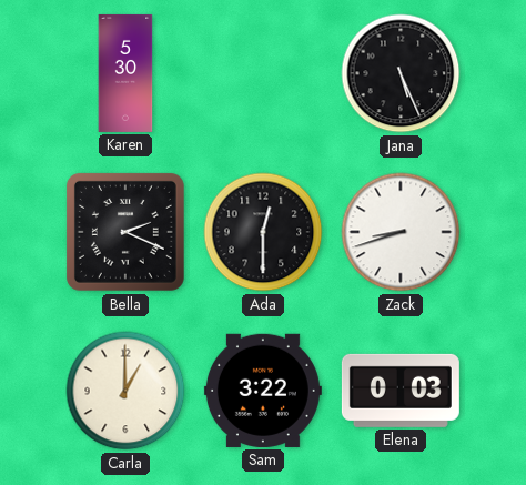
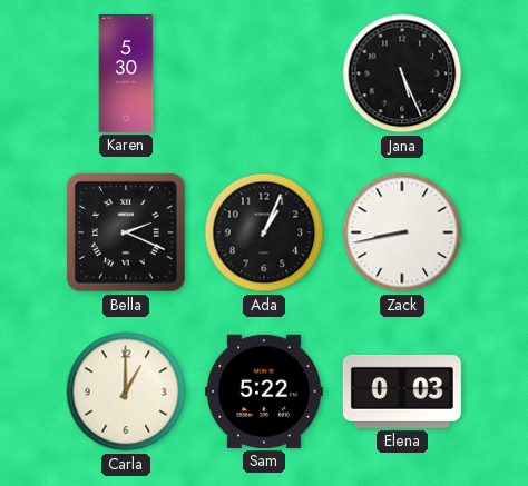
Ada: 12:30 -> 1:04 (264, 232)
Zack: 8:42 -> 8:43 (402, 232)
Sam: 3:22 -> 5:22 (264, 391)
